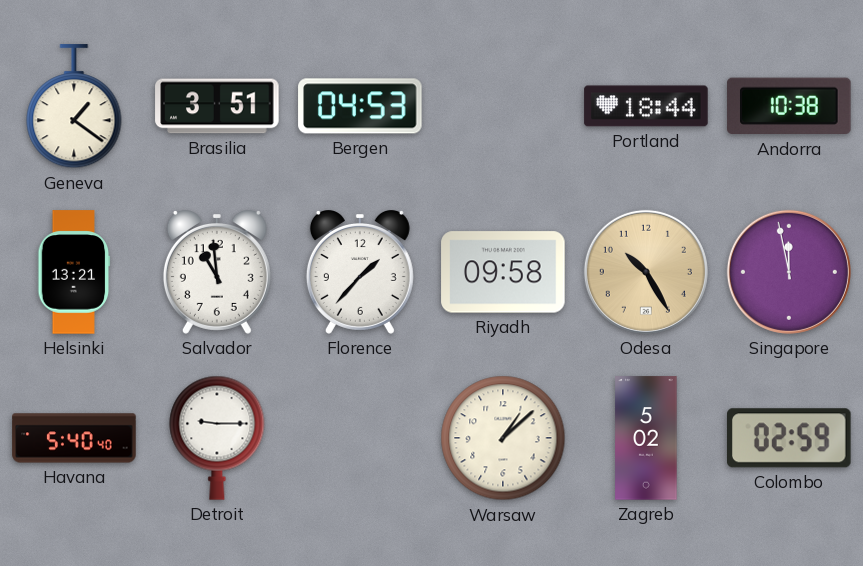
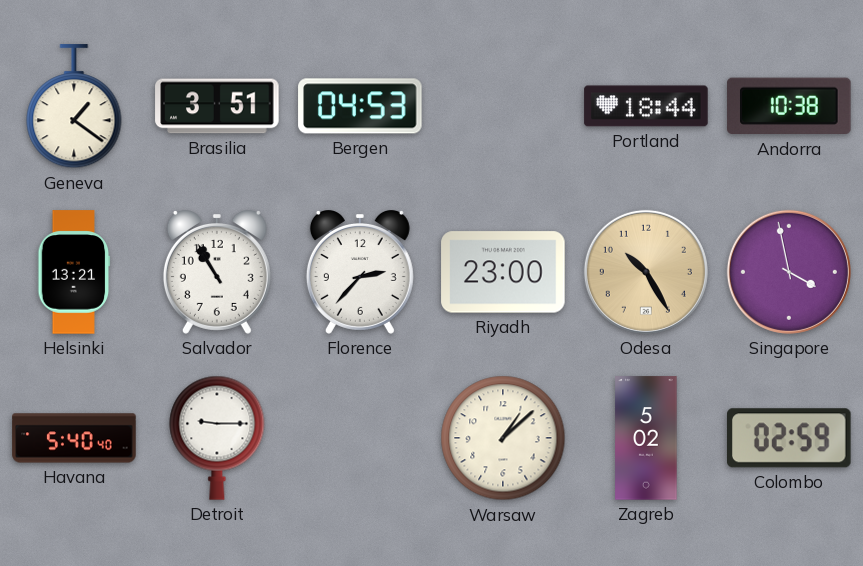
Salvador: 10:59 -> 10:55 (217, 273)
Florence: 1:37 -> 2:37 (360, 273)
Riyadh: 09:58 -> 23:00 (503, 272)
Singapore: 11:58 -> 3:58 (789, 272)
